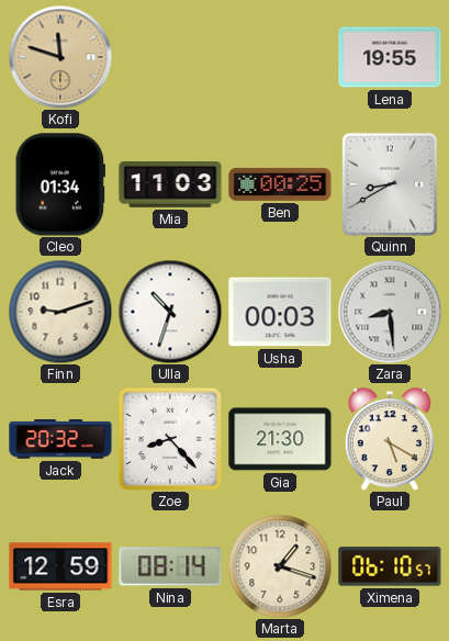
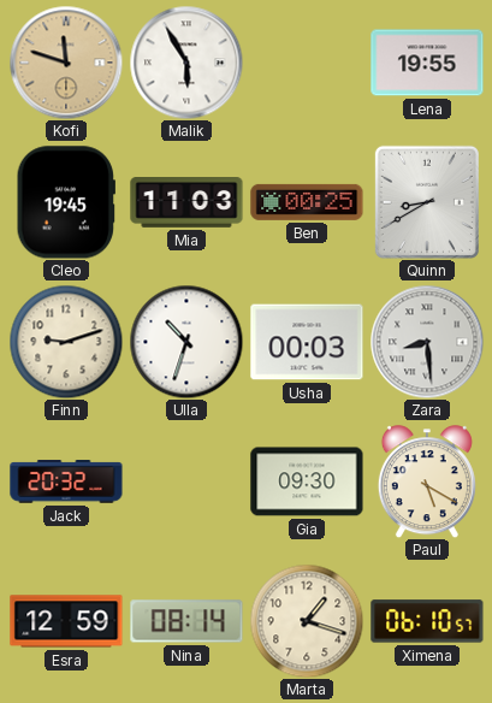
Malik: none -> 5:55 (186, 63)
Cleo: 01:34 -> 19:45 (66, 202)
Zoe: 8:23 -> none (170, 439)
Gia: 21:30 -> 09:30 (307, 482)
